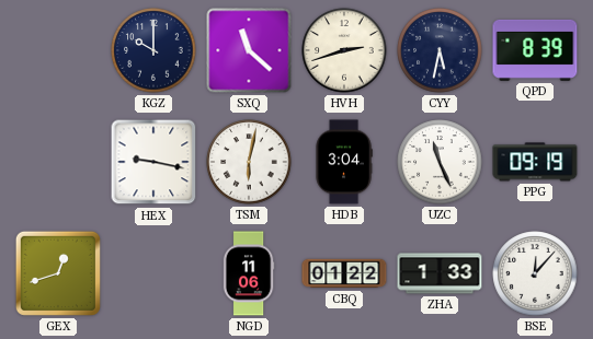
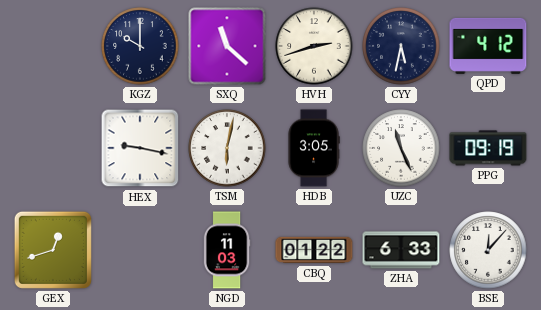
QPD: 8:39 -> 4:12 (488, 46)
HDB: 3:04 -> 3:05 (314, 148)
NGD: 11:06 -> 11:03 (227, 250)
ZHA: 1:33 -> 6:33 (401, 250)
